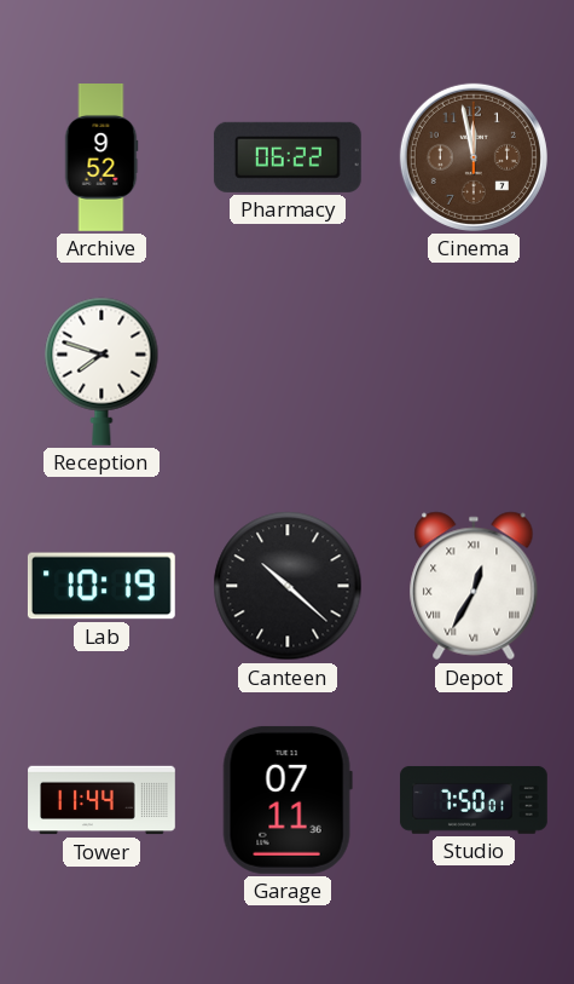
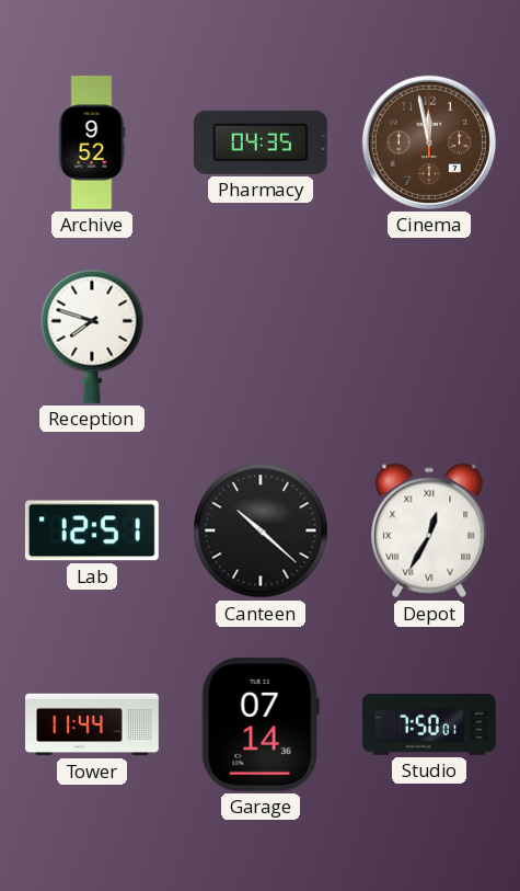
Pharmacy: 06:22 -> 04:35 (261, 142)
Lab: 10:19 -> 12:51 (92, 530)
Garage: 07:11 -> 07:14 (261, 724)
